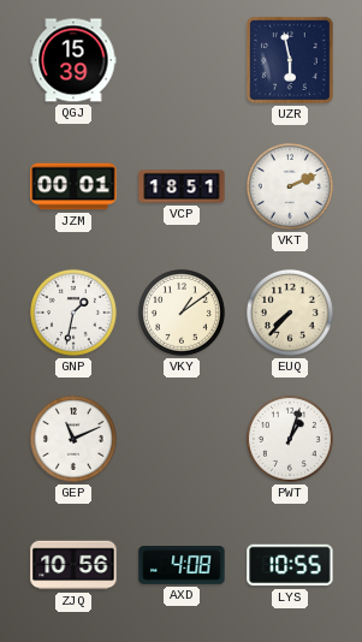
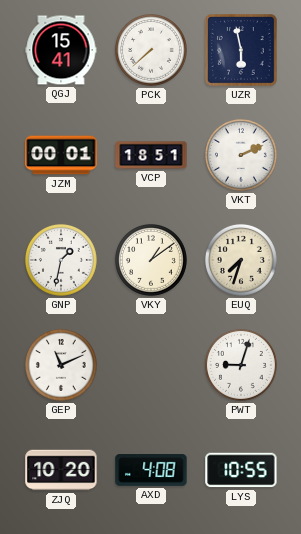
QGJ: 15:39 -> 15:41 (61, 50)
PCK: none -> 7:38 (151, 50)
EUQ: 7:37 -> 7:33 (241, 260)
PWT: 1:03 -> 9:03 (241, 365)
ZJQ: 10:56 -> 10:20 (61, 470)
